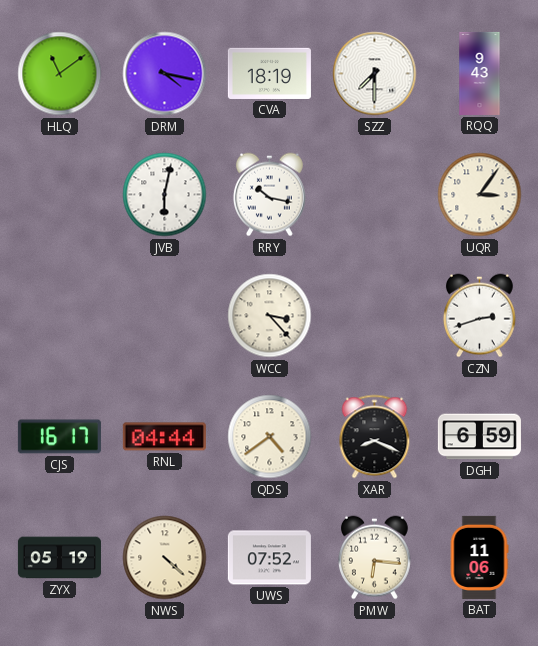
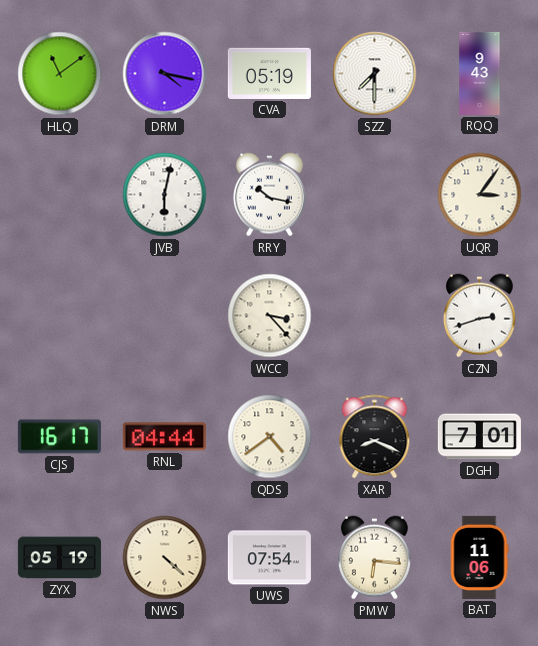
CVA: 18:19 -> 05:19 (269, 73)
DGH: 6:59 -> 7:01 (479, 437)
UWS: 07:52 -> 07:54 (269, 558)
